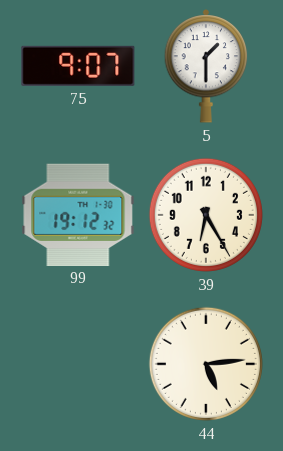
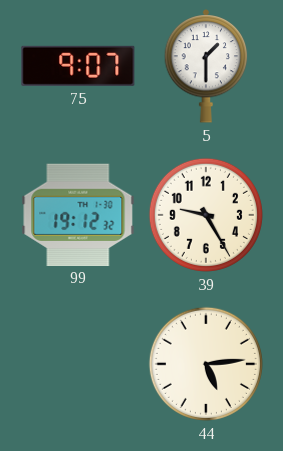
39: 6:25 -> 9:25 (206, 215)
